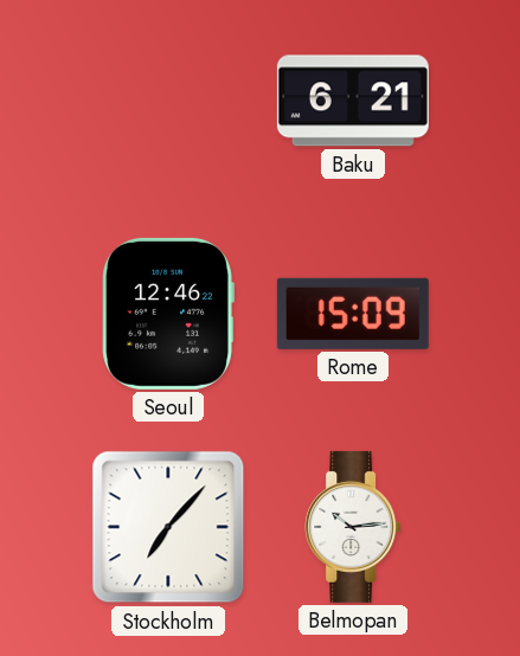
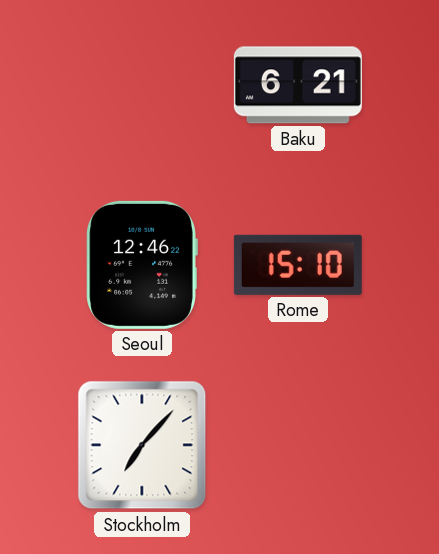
Rome: 15:09 -> 15:10 (298, 265)
Belmopan: 10:14 -> none (353, 527)
